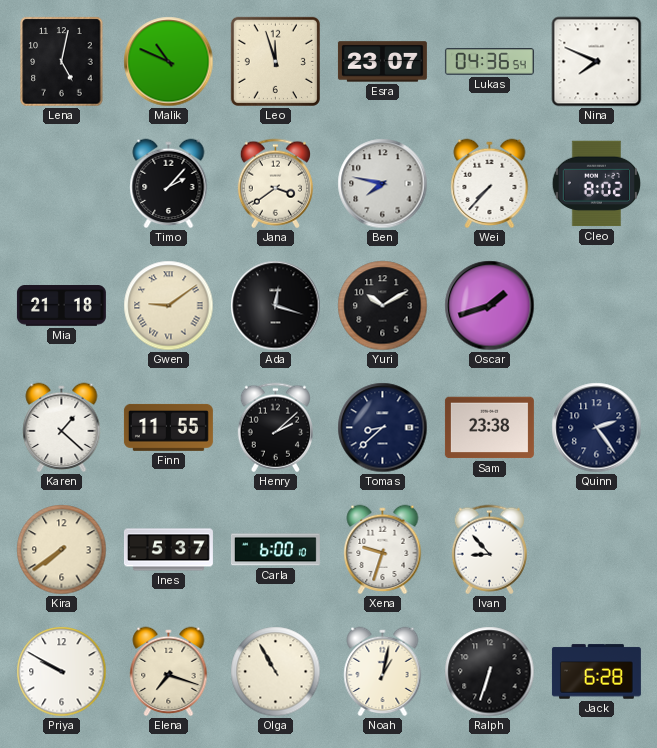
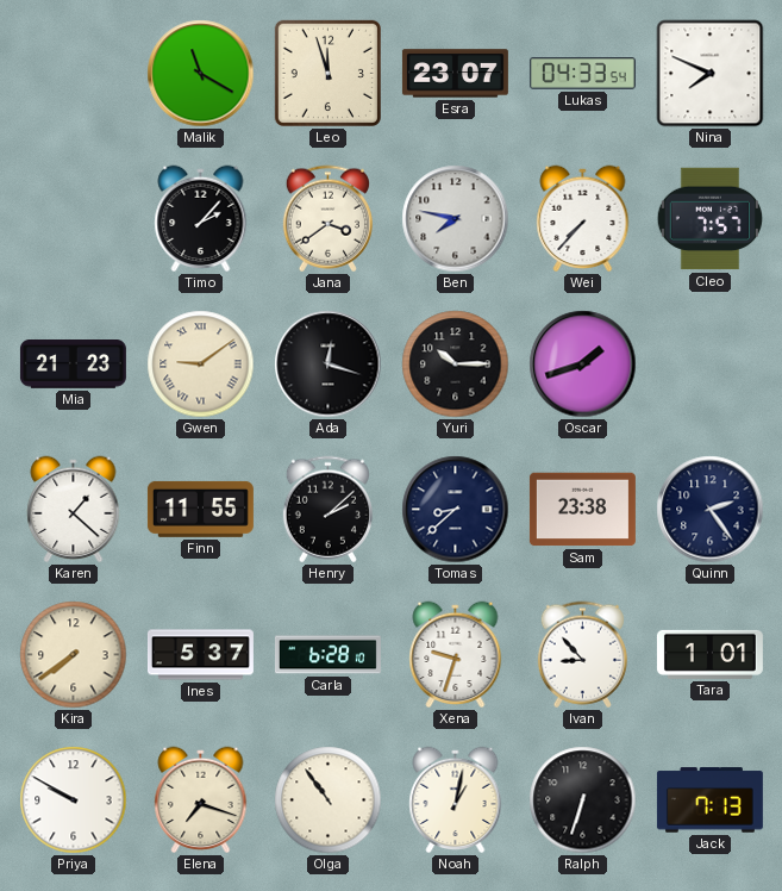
Lena: 5:02 -> none (62, 62)
Malik: 10:49 -> 11:20 (201, 74)
Lukas: 04:36 -> 04:33 (582, 74)
Cleo: 8:02 -> 7:57 (709, 219)
Mia: 21:18 -> 21:23 (73, 364)
Yuri: 10:10 -> 10:15 (456, 364)
Carla: 6:00 -> 6:28 (327, 655)
Tara: none -> 1:01 (709, 654)
Olga: 10:55 -> 10:54 (329, 800)
Jack: 6:28 -> 7:13 (709, 800)
